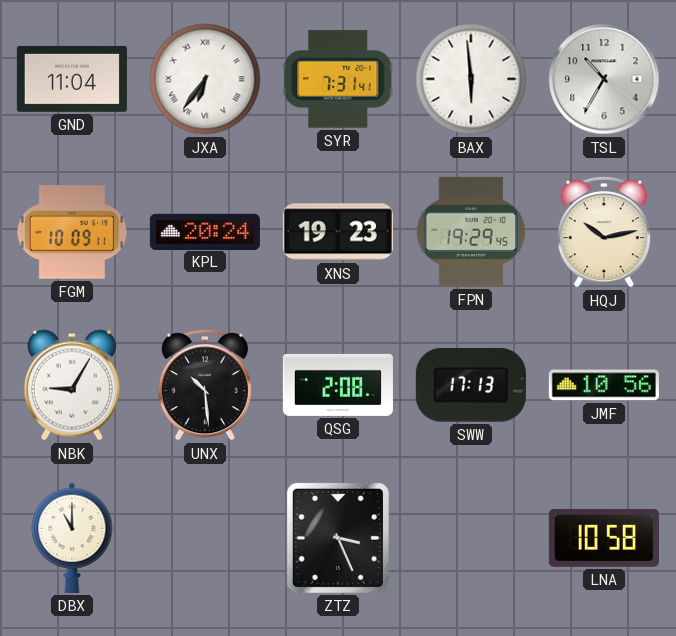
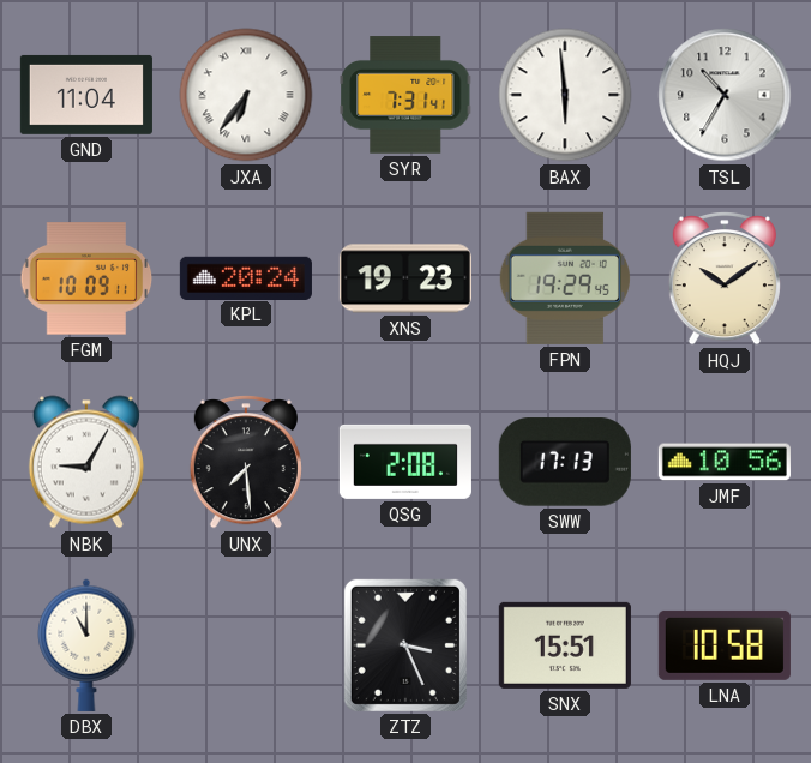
HQJ: 10:13 -> 10:09 (725, 278)
UNX: 10:29 -> 7:29 (246, 462)
SNX: none -> 15:51 (565, 645)
